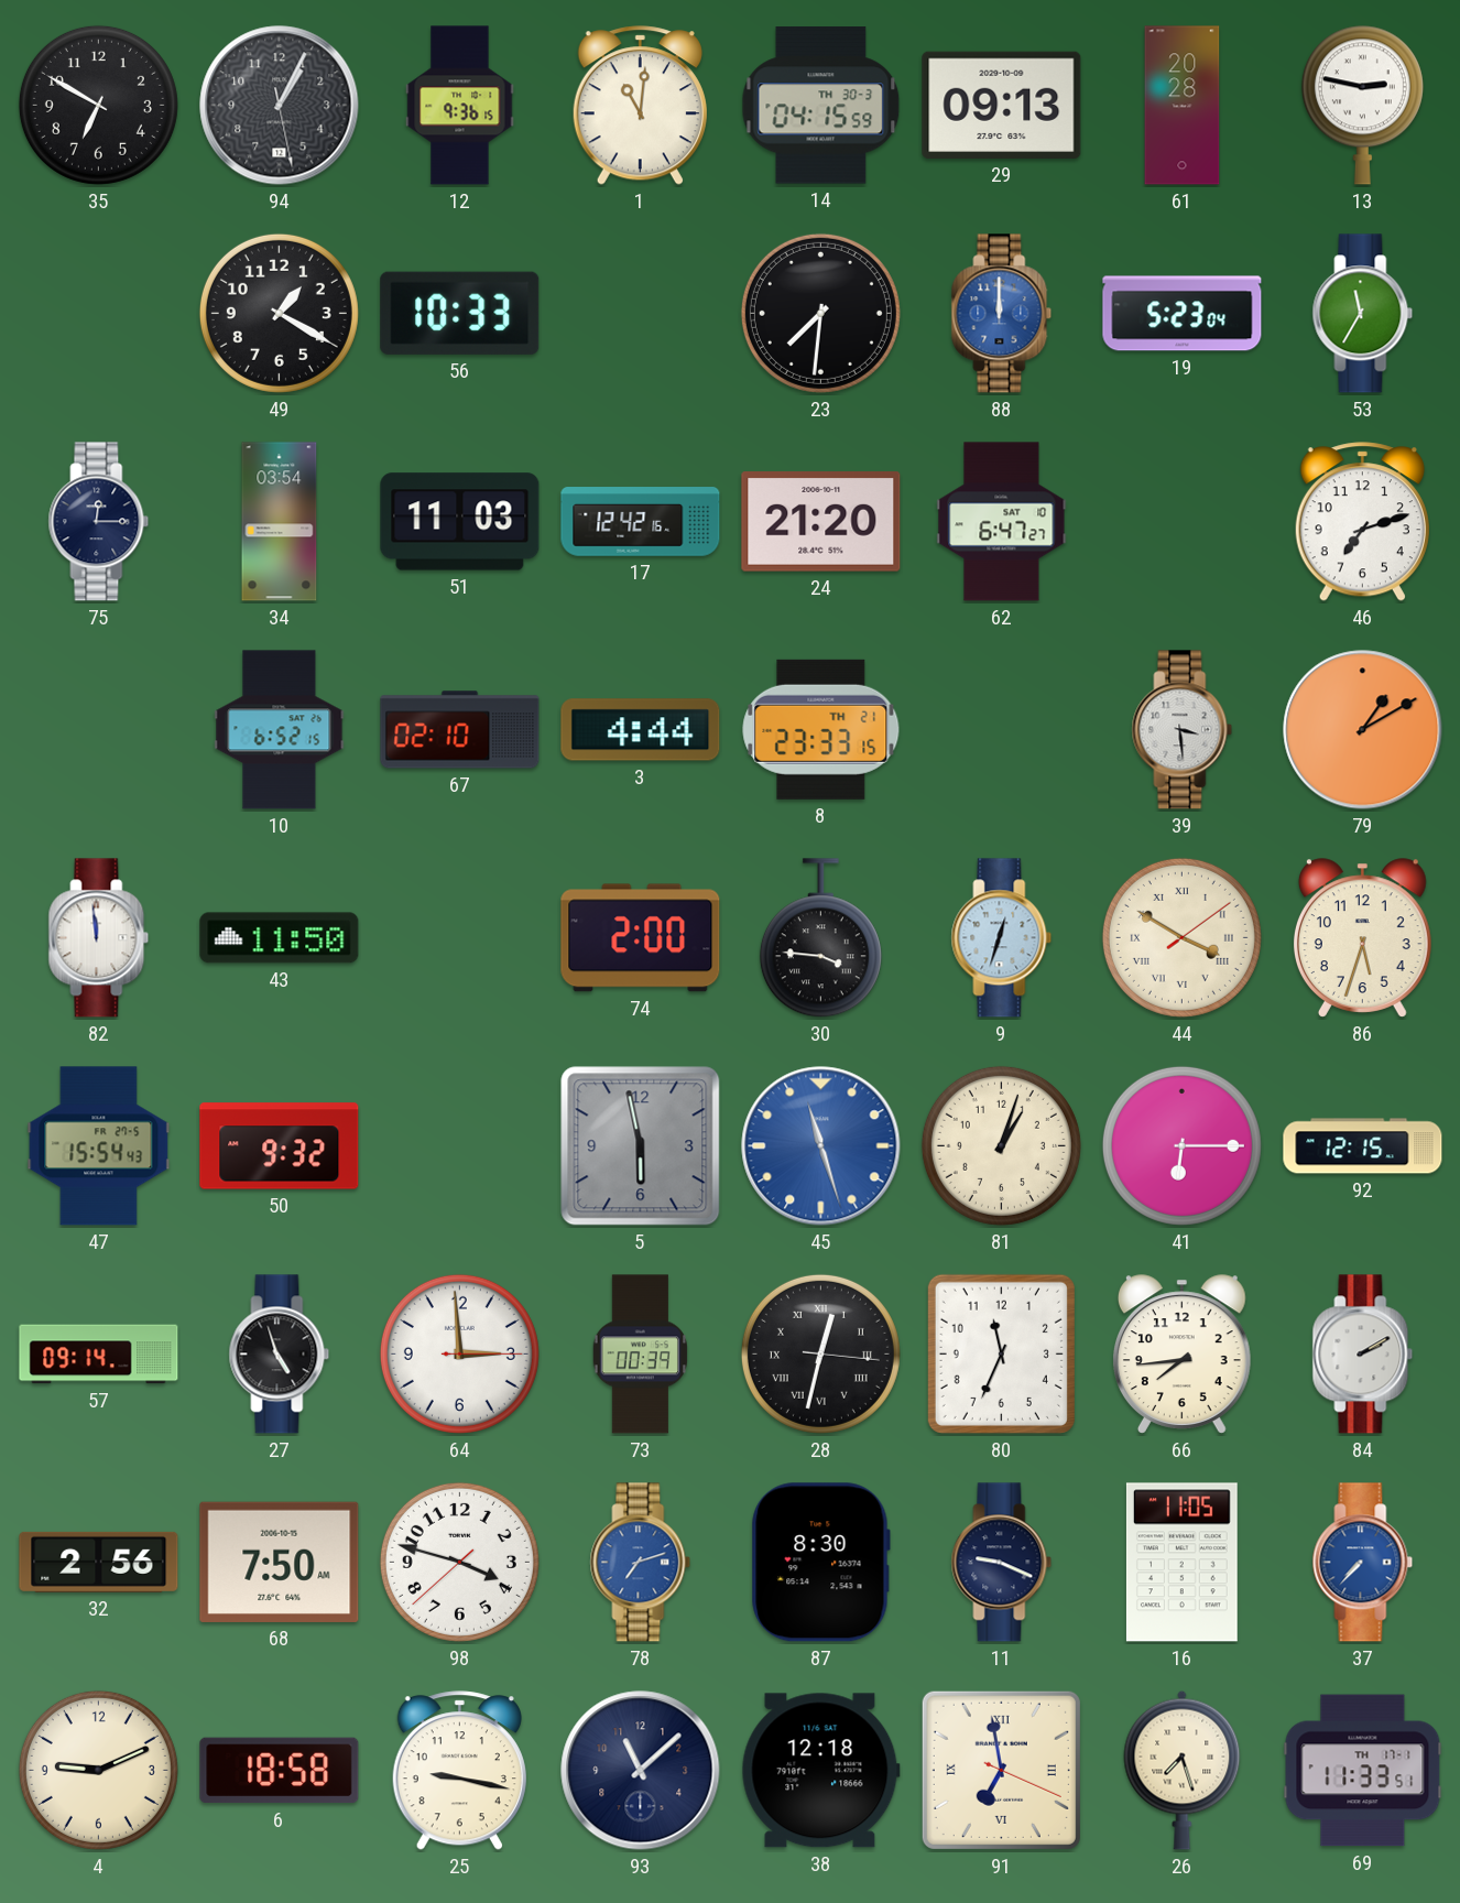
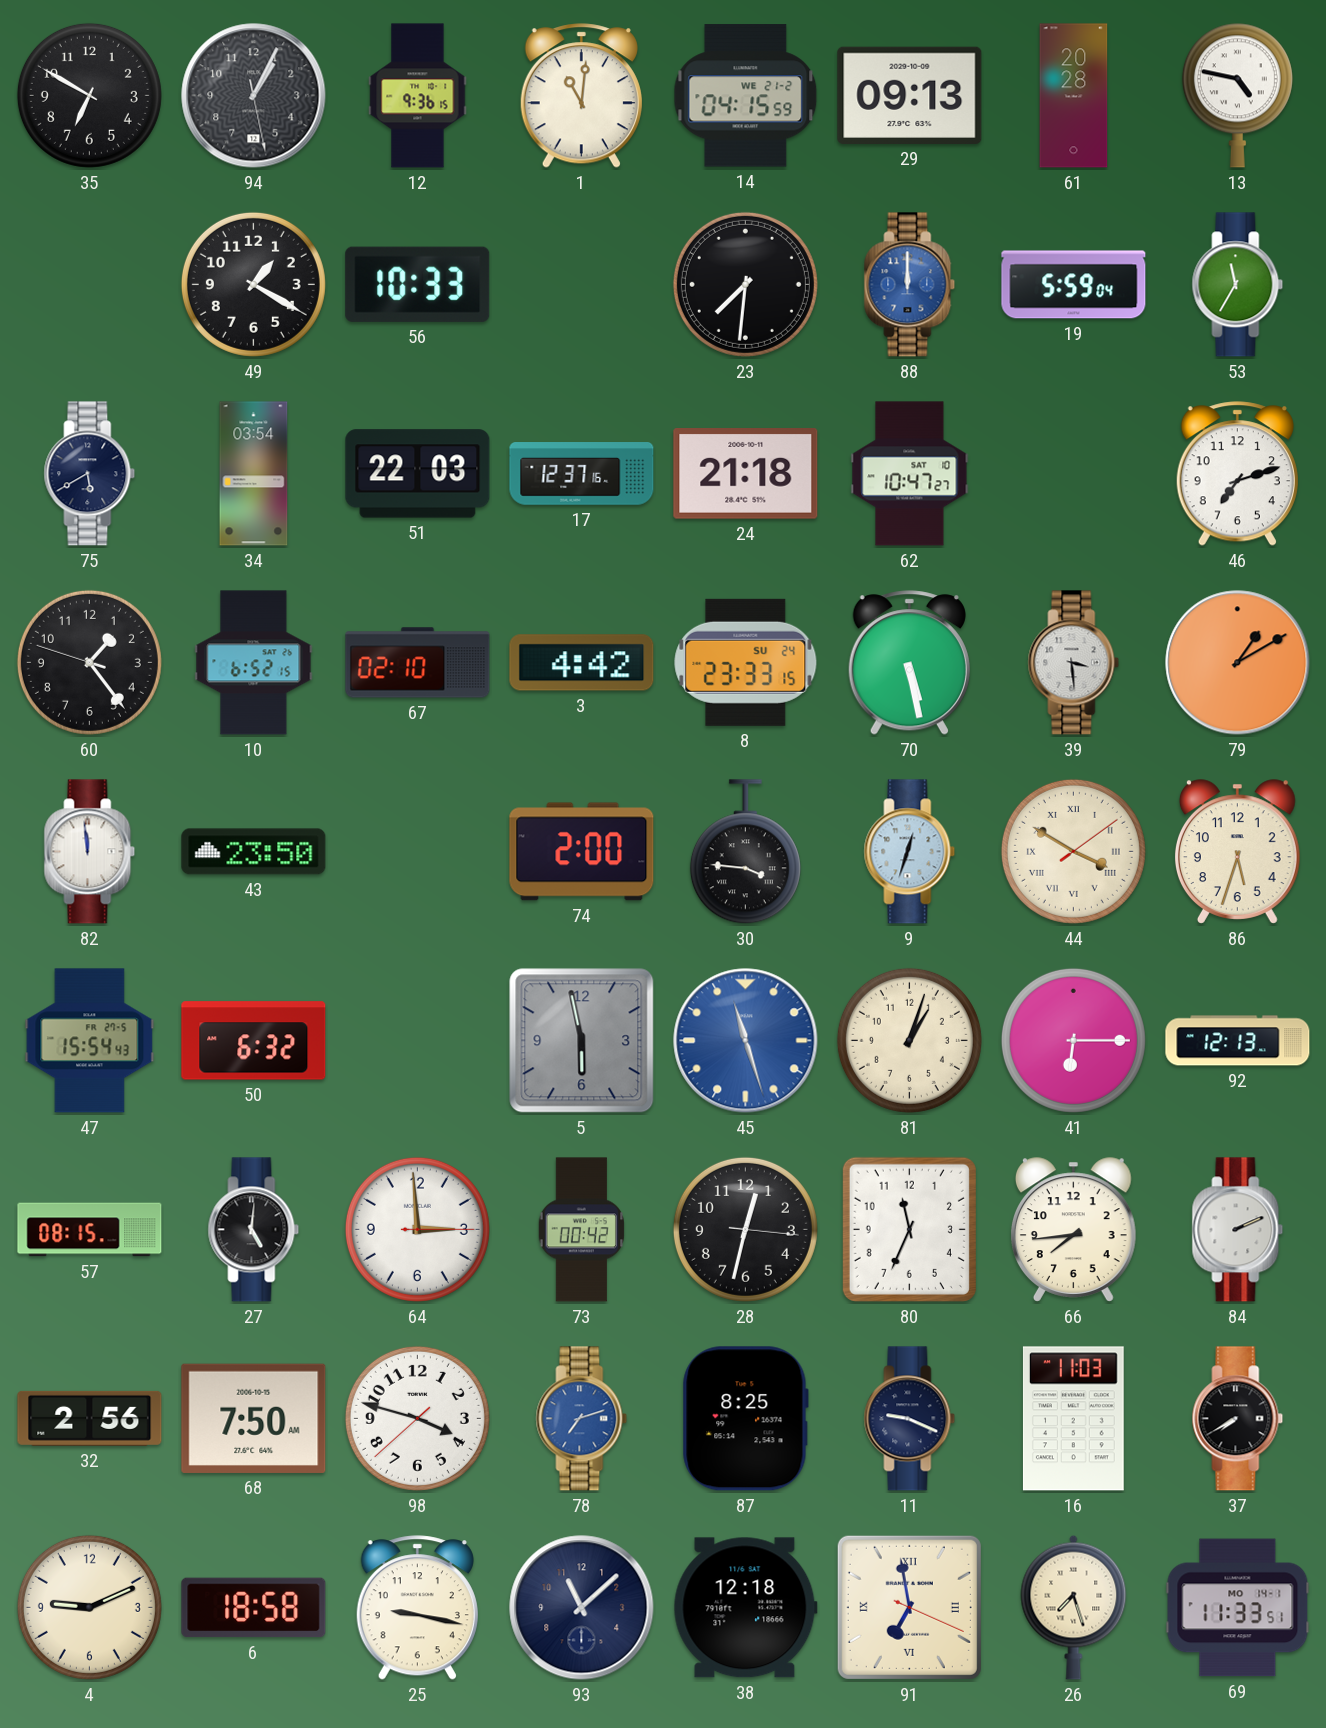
14 date: TH 30-3 -> WE 21-2 (746, 96)
13: 2:47 -> 4:47 (1237, 95)
19: 5:23 -> 5:59 (1074, 285)
75: 12:15 -> 5:40 (90, 474)
51: 11:03 -> 22:03 (418, 474)
17: 12:42 -> 12:37 (582, 474)
24: 21:20 -> 21:18 (746, 474)
62: 6:47 -> 10:47 (910, 474)
60: none -> 1:23 (89, 662)
3: 4:44 -> 4:42 (582, 663)
8 date: TH 21 -> SU 24 (746, 662)
70: none -> 5:28 (909, 663)
43: 11:50 -> 23:50 (254, 852)
50: 9:32 -> 6:32 (254, 1041)
92: 12:15 -> 12:13 (1238, 1041)
57: 09:14 -> 08:15 (90, 1230)
27: 4:57 -> 5:01 (254, 1230)
73: 00:39 -> 00:42 (581, 1230)
28 numerals: Roman -> Arabic (745, 1229)
84: 2:10 -> 2:11 (1238, 1230)
87: 8:30 -> 8:25 (745, 1419)
16: 11:05 -> 11:03 (1073, 1419)
37: 7:37 -> 7:40 (1238, 1419)
37 dial: blue -> black (1238, 1419)
69 date: TH 17-1 -> MO 14-1 (1238, 1608)
